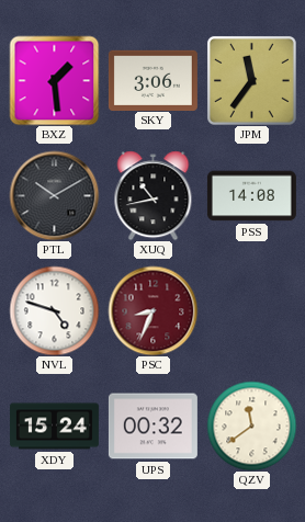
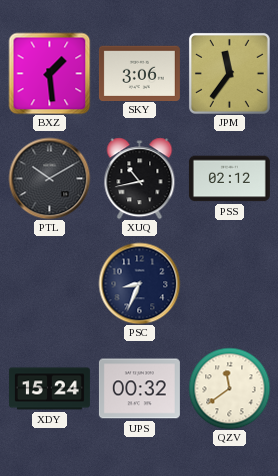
PSS: 14:08 -> 02:12 (229, 179)
NVL: 4:48 -> none (54, 310)
PSC dial: burgundy -> navy (139, 283)
